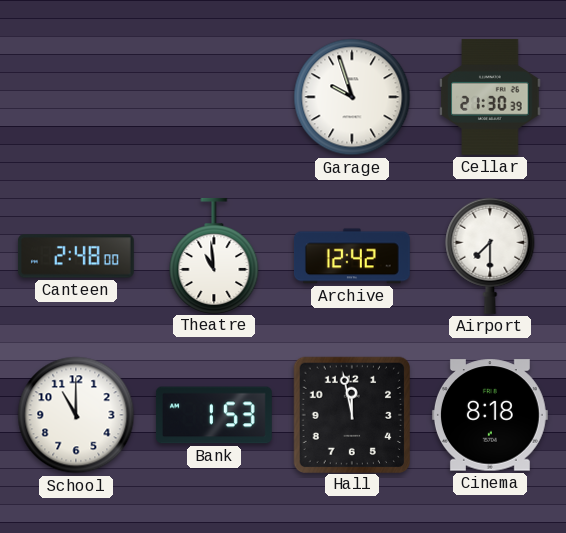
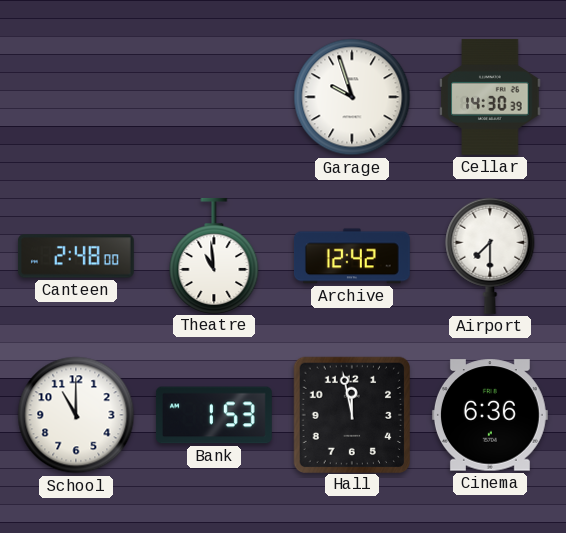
Cellar: 21:30 -> 14:30 (490, 97)
Cinema: 8:18 -> 6:36 (490, 415)
